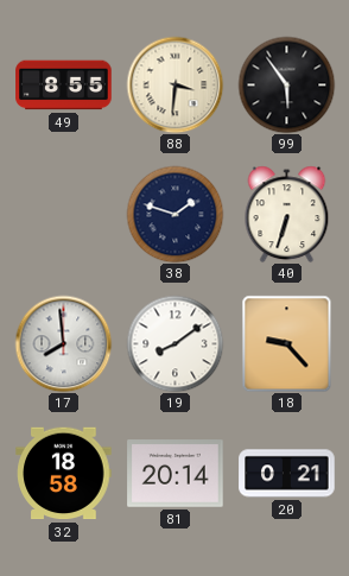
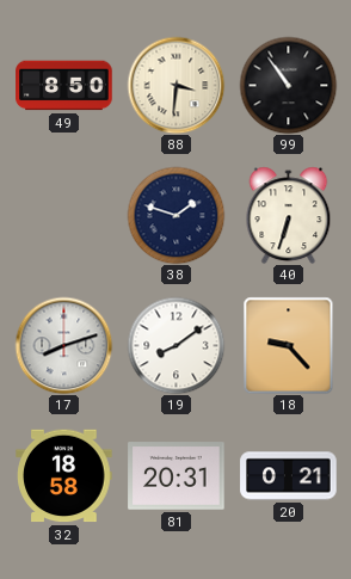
49: 8:55 -> 8:50 (64, 86)
99: 5:54 -> 10:54 (288, 85)
17: 7:59 -> 8:12 (63, 345)
81: 20:14 -> 20:31 (177, 476)
